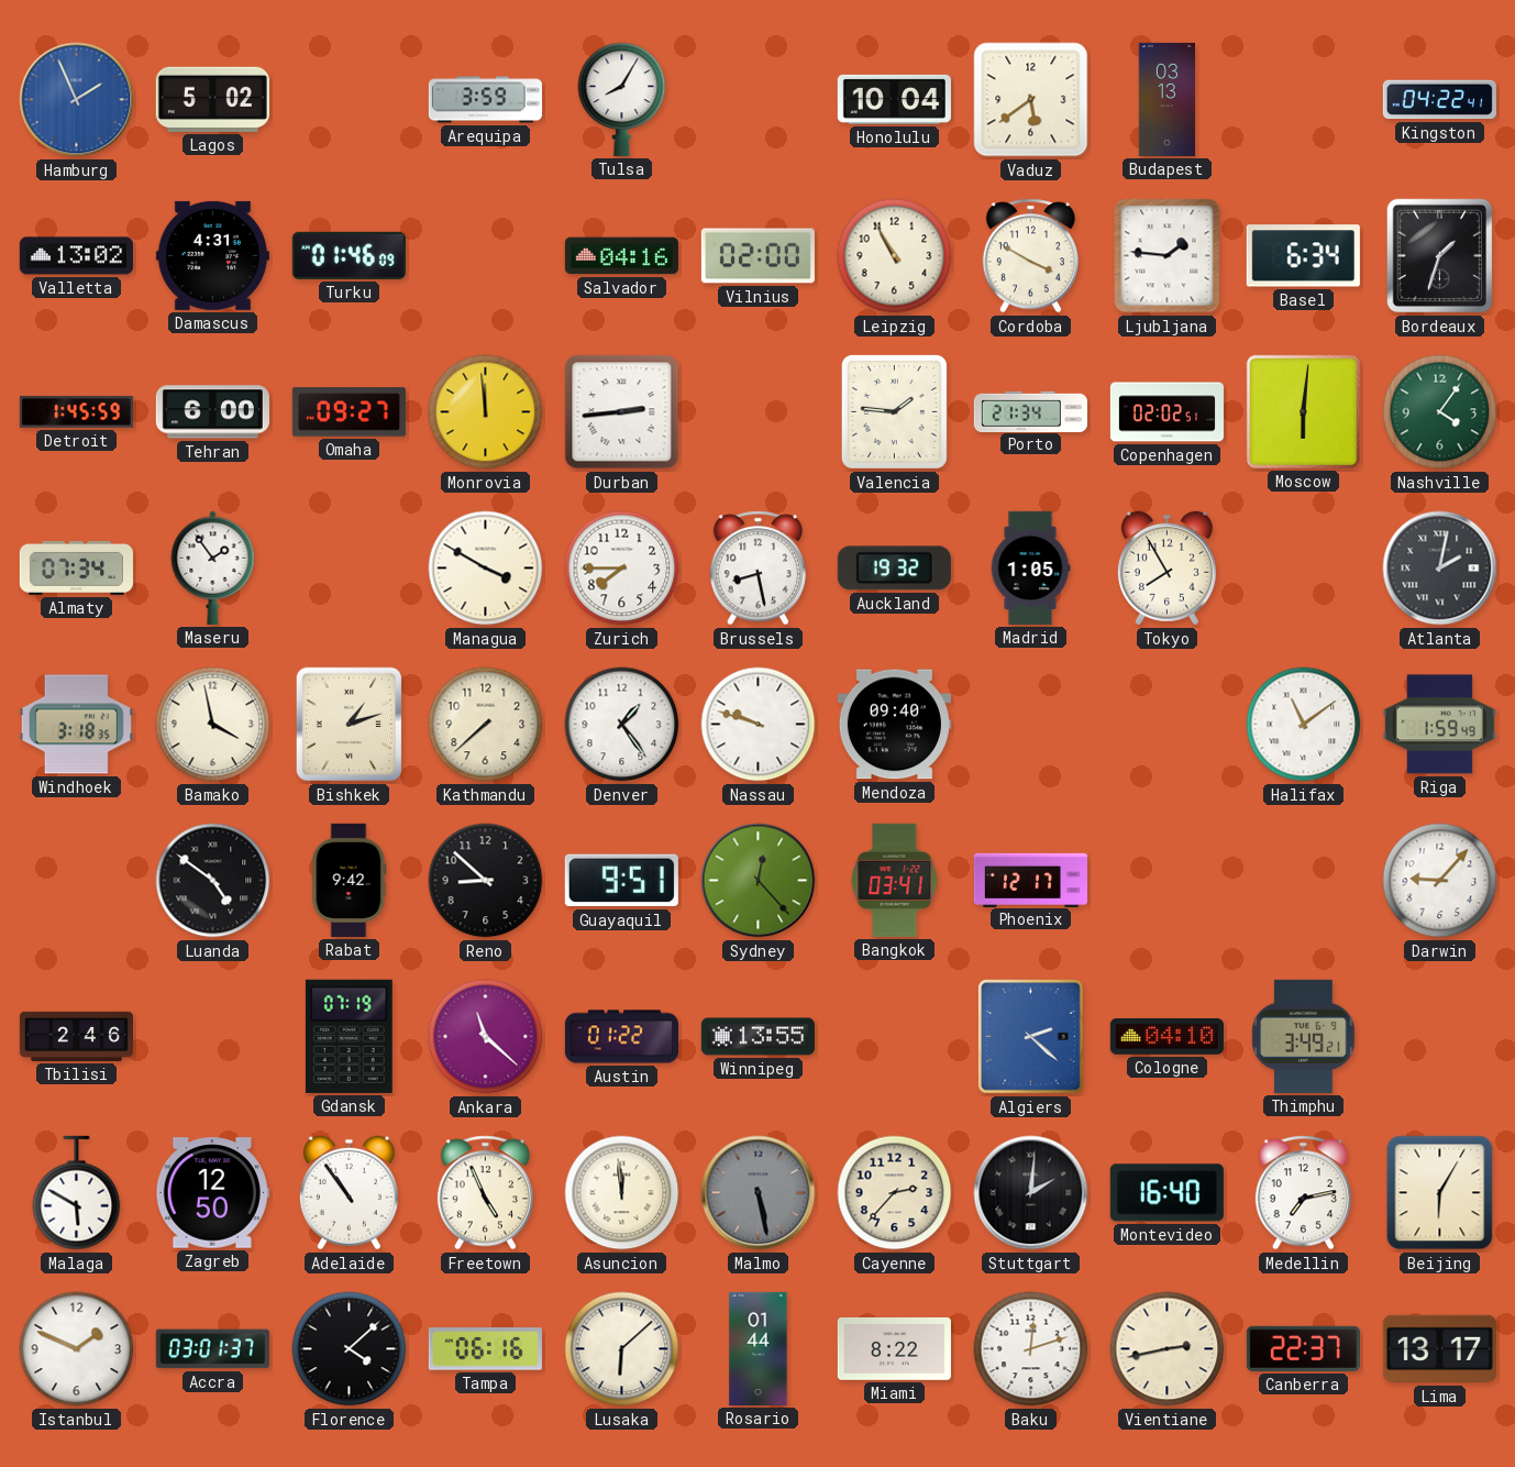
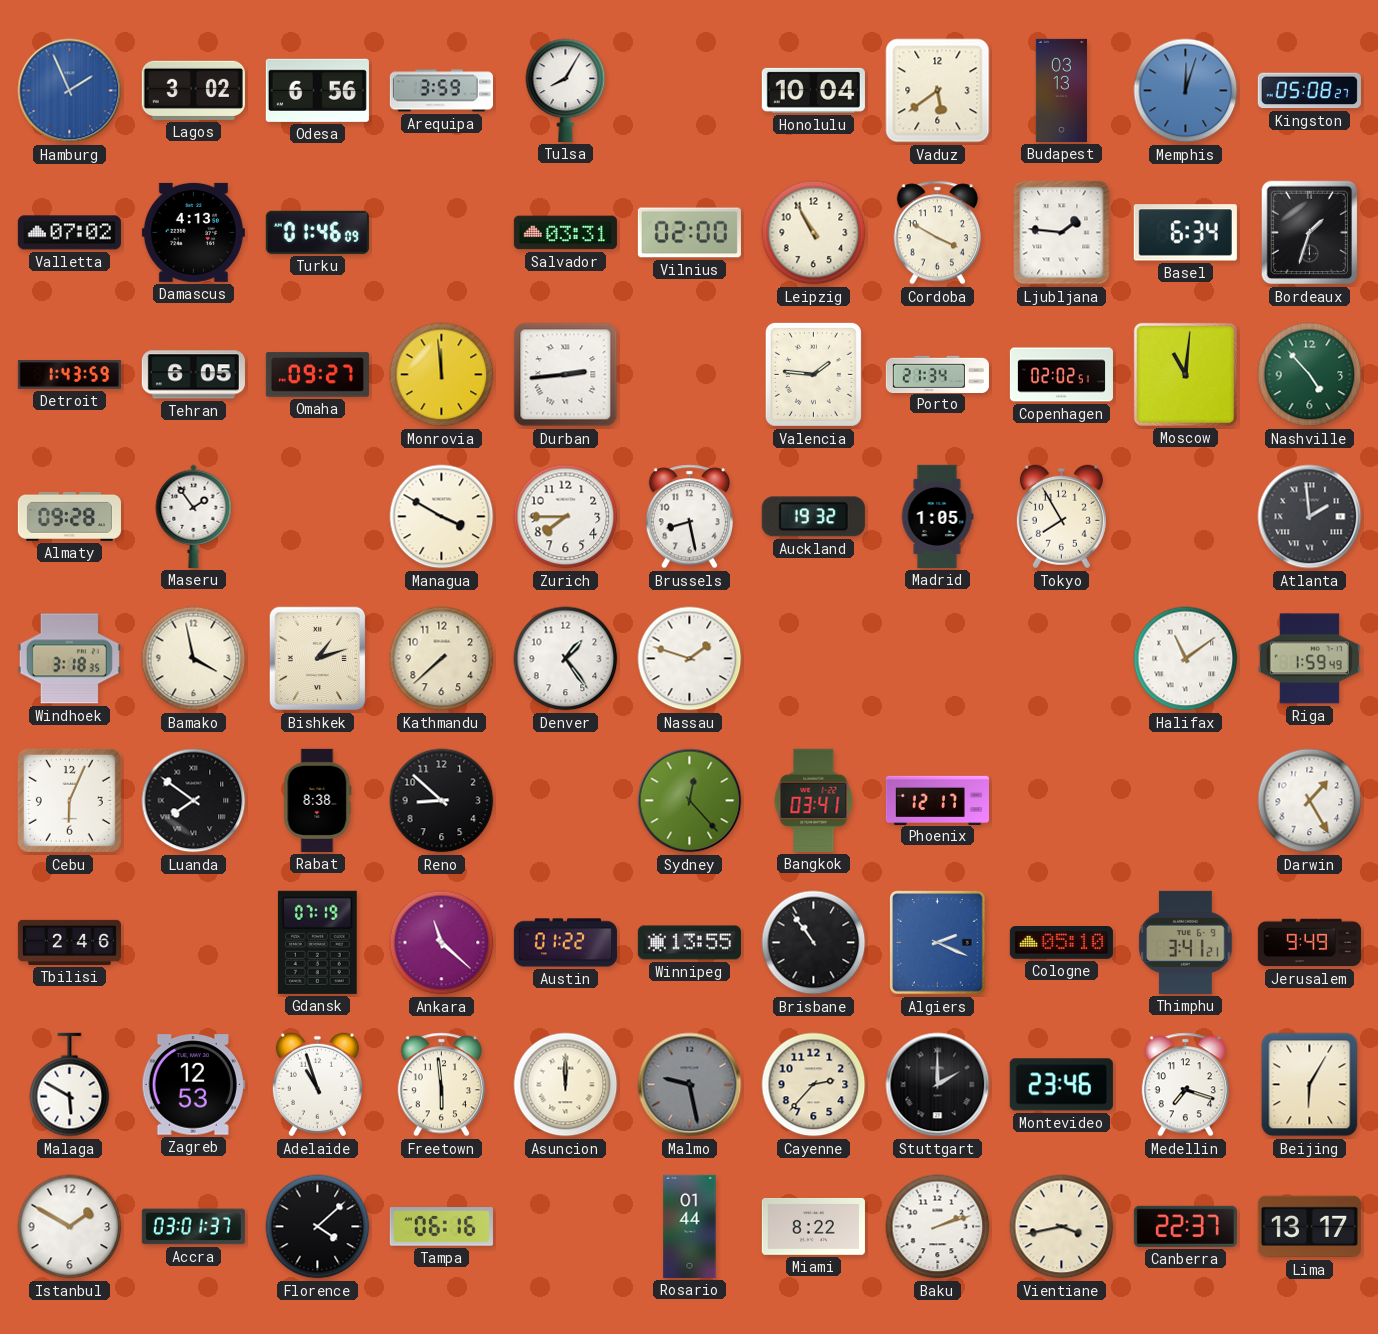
Lagos: 5:02 -> 3:02 (193, 90)
Odesa: none -> 6:56 (317, 90)
Memphis: none -> 12:03 (1186, 91)
Kingston: 04:22 -> 05:08 (1309, 91)
Valletta: 13:02 -> 07:02 (69, 233)
Damascus: 4:31 -> 4:13 (193, 232)
Salvador: 04:16 -> 03:31 (565, 233)
Detroit: 1:45 -> 1:43 (69, 375)
Tehran: 6:00 -> 6:05 (193, 375)
Moscow: 6:01 -> 11:01 (1185, 374)
Nashville: 4:06 -> 4:53 (1310, 375)
Almaty: 07:34 -> 09:28 (69, 516)
Atlanta: 2:02 -> 1:59 (1310, 517)
Nassau: 9:48 -> 1:48 (690, 659)
Mendoza: 09:40 -> none (894, 725)
Cebu: none -> 6:04 (69, 800)
Luanda: 4:51 -> 7:51 (194, 801)
Rabat: 9:42 -> 8:38 (318, 800)
Guayaquil: 9:51 -> none (621, 881)
Darwin: 9:07 -> 1:25 (1310, 801)
Brisbane: none -> 10:54 (814, 943)
Algiers: 2:22 -> 2:19 (938, 943)
Cologne: 04:10 -> 05:10 (1061, 943)
Thimphu: 3:49 -> 3:41 (1186, 942)
Jerusalem: none -> 9:49 (1309, 943)
Zagreb: 12:50 -> 12:53 (193, 1085)
Adelaide: 10:54 -> 10:57 (317, 1085)
Freetown: 4:56 -> 5:59 (441, 1085)
Asuncion: 11:59 -> 12:00 (566, 1085)
Malmo: 5:28 -> 9:28 (690, 1085)
Stuttgart: 2:01 -> 2:00 (938, 1085)
Montevideo: 16:40 -> 23:46 (1061, 1085)
Medellin: 7:13 -> 7:18 (1185, 1085)
Istanbul: 1:49 -> 1:50 (70, 1227)
Lusaka: 6:08 -> none (622, 1349)
Baku: 12:12 -> 2:12 (938, 1227)
Vientiane: 2:43 -> 3:43 (1062, 1227)
